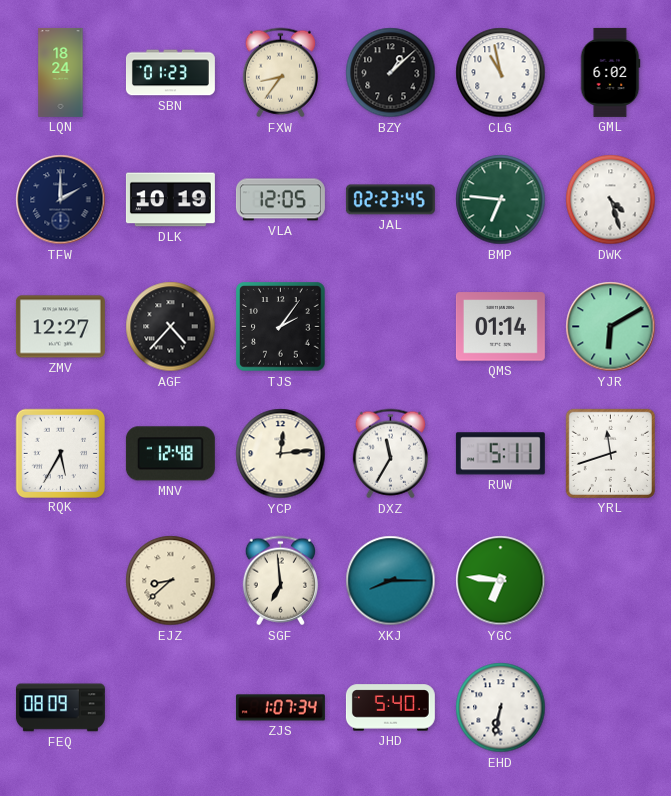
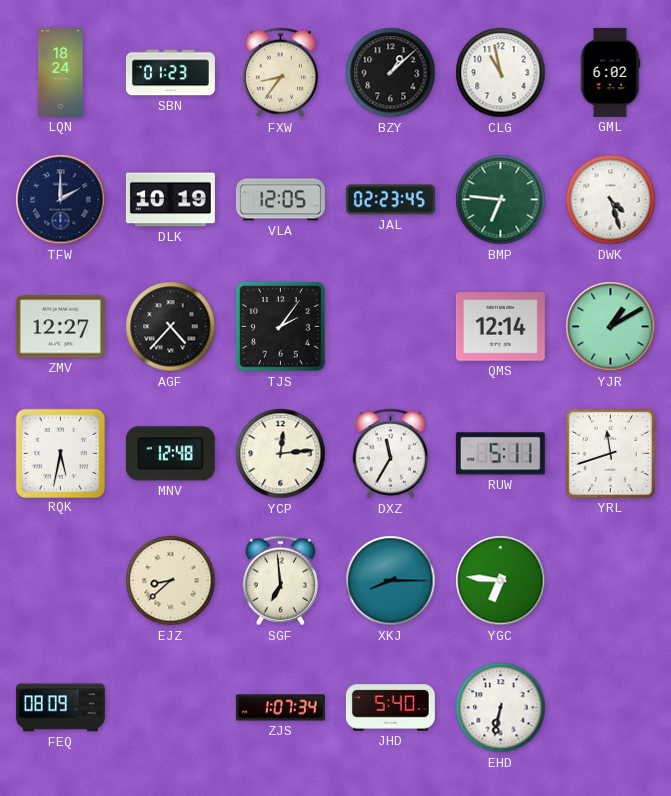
QMS: 01:14 -> 12:14 (500, 327)
YJR: 6:10 -> 1:10 (611, 327)
RQK: 5:35 -> 5:32 (60, 453)
